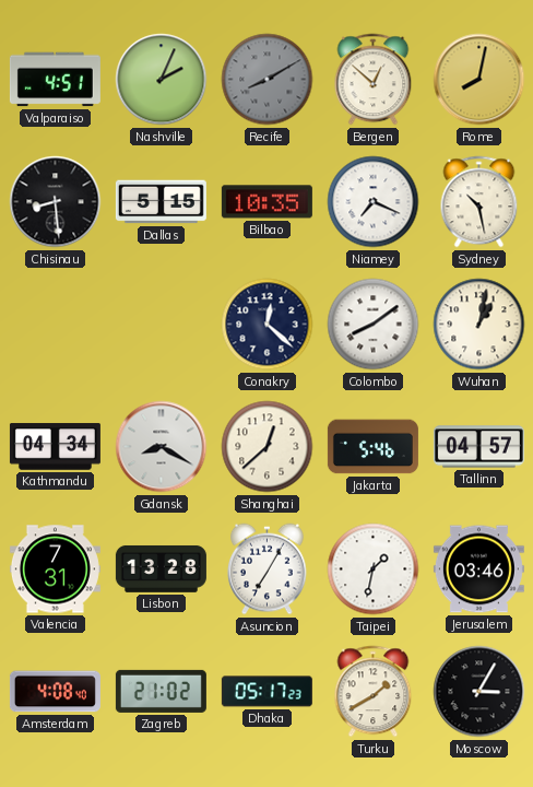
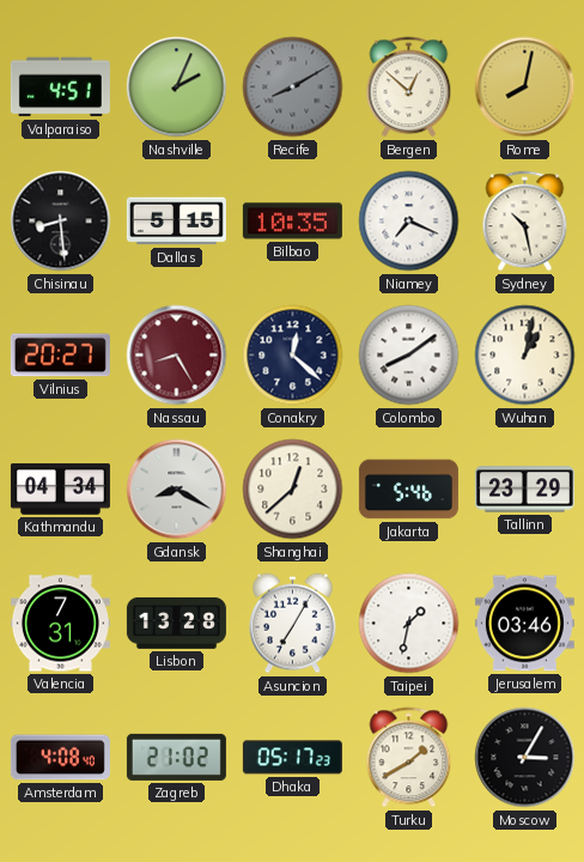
Vilnius: none -> 20:27 (60, 356)
Nassau: none -> 8:25 (177, 356)
Tallinn: 04:57 -> 23:29 (524, 490)
